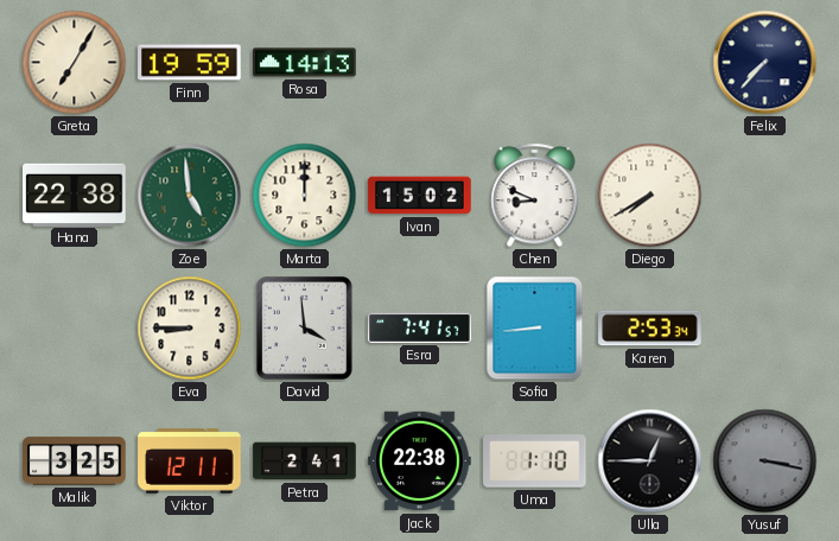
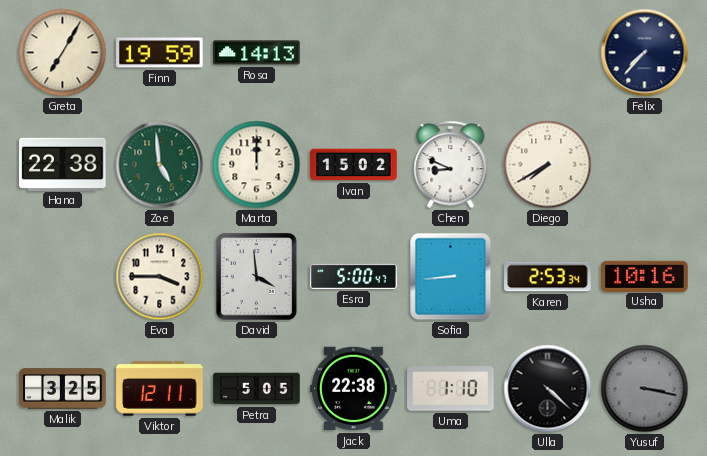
Eva: 8:45 -> 3:45 (160, 277)
Esra: 7:41 -> 5:00 (354, 276)
Usha: none -> 10:16 (645, 276)
Petra: 2:41 -> 5:05 (257, 389)
Ulla: 12:45 -> 4:22 (548, 389)
